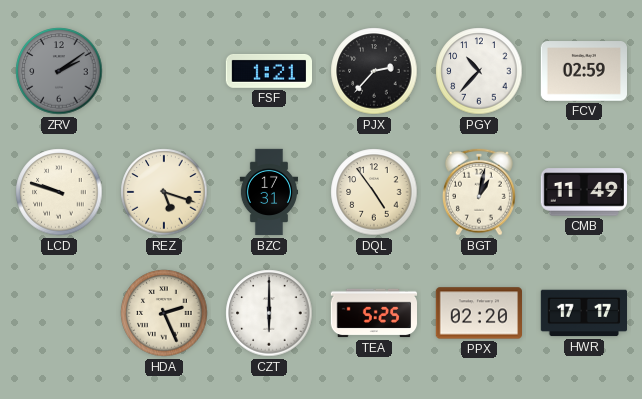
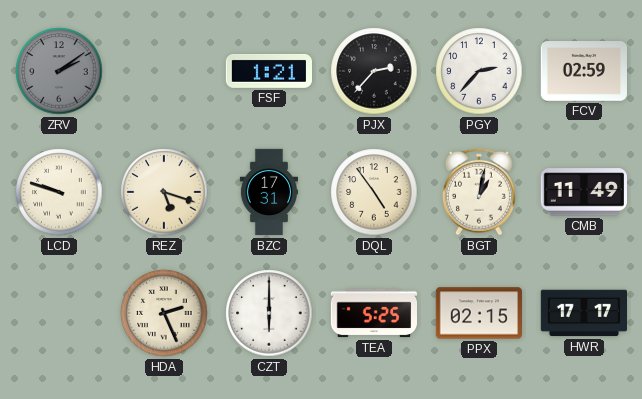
PGY: 10:37 -> 2:37 (479, 71)
PPX: 02:20 -> 02:15 (478, 313)
